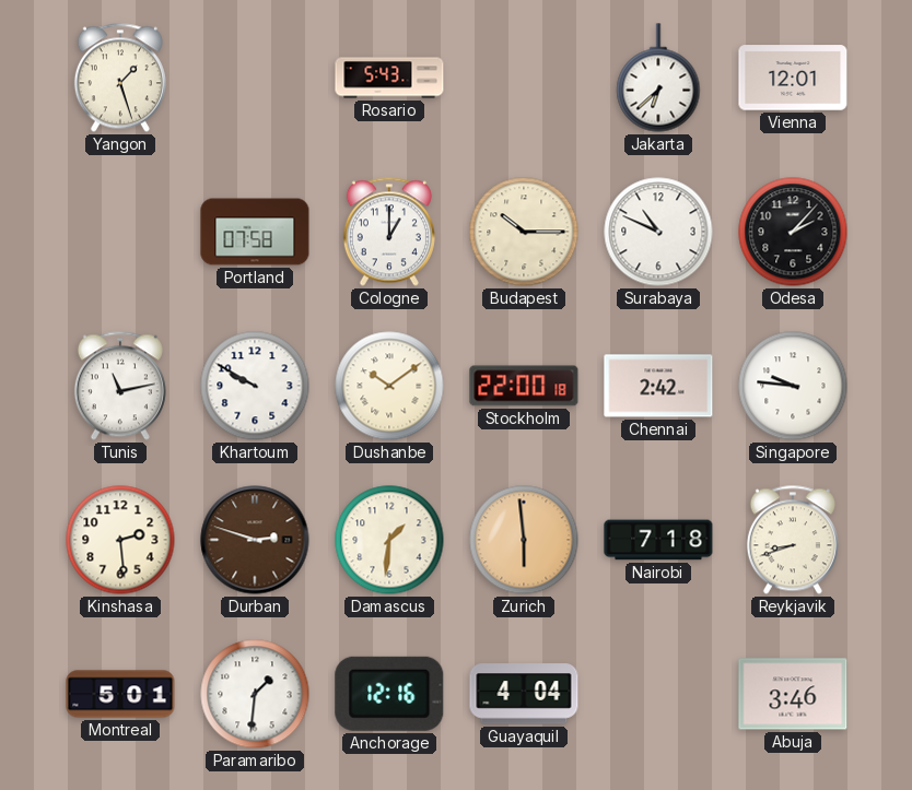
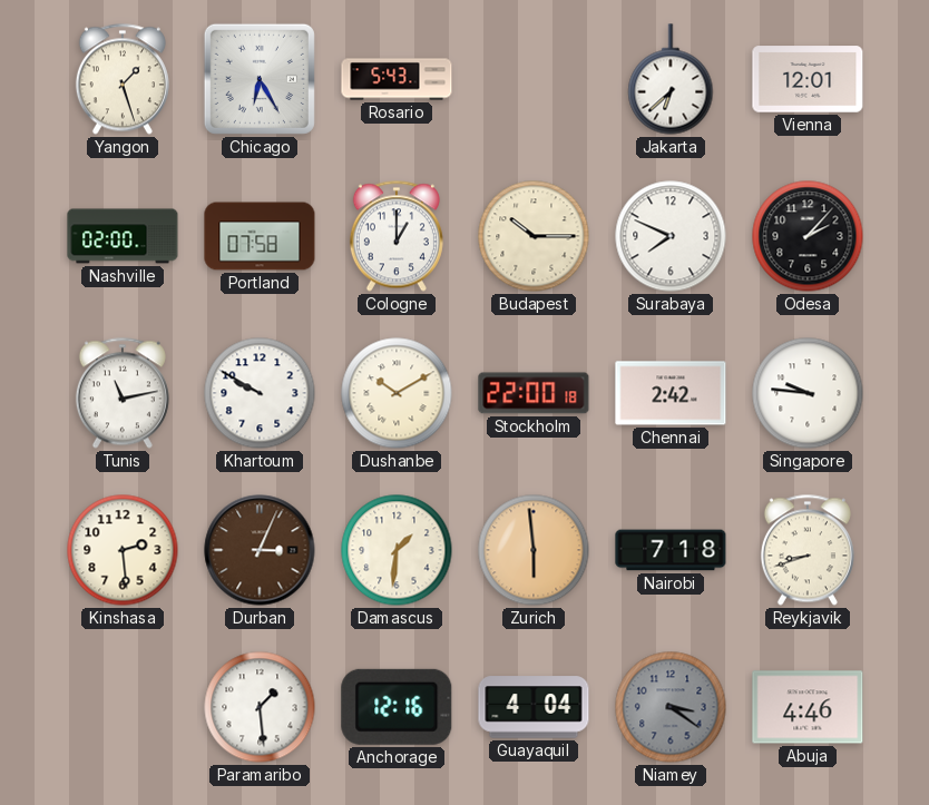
Chicago: none -> 6:25 (260, 79)
Nashville: none -> 02:00 (123, 236)
Surabaya: 10:49 -> 7:49 (671, 236)
Dushanbe: 10:09 -> 10:10 (397, 393)
Durban: 2:48 -> 3:04 (260, 550)
Montreal: 5:01 -> none (120, 694)
Paramaribo: 1:31 -> 1:29 (260, 707)
Niamey: none -> 3:21 (671, 707)
Abuja: 3:46 -> 4:46 (808, 707)
